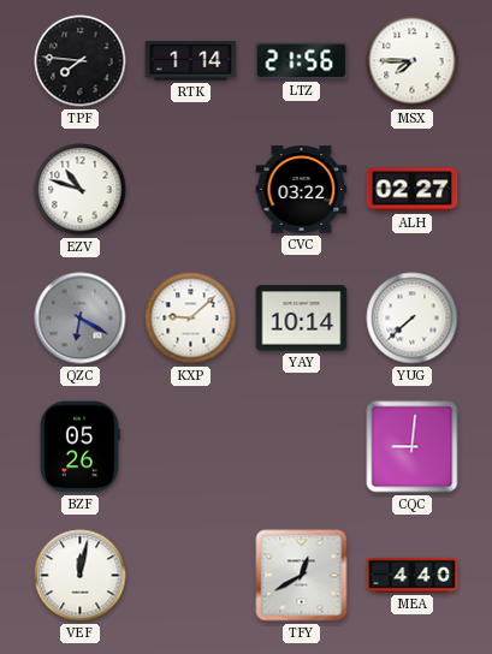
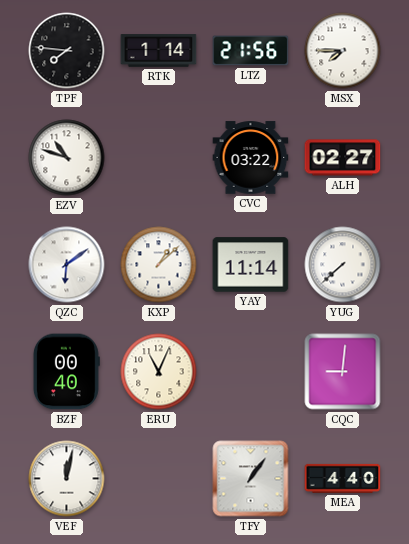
QZC: 6:20 -> 6:09 (67, 265)
QZC dial: grey -> white (67, 265)
KXP: 9:08 -> 1:08 (159, 265)
YAY: 10:14 -> 11:14 (251, 265)
BZF: 05:26 -> 00:40 (66, 372)
ERU: none -> 11:04 (159, 372)
TFY: 12:40 -> 1:06 (251, 479)
